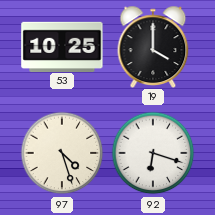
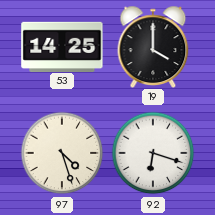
53: 10:25 -> 14:25 (62, 46)
